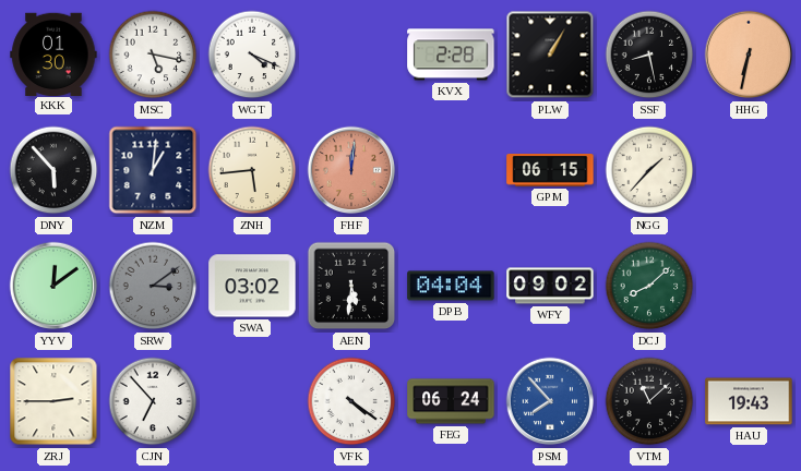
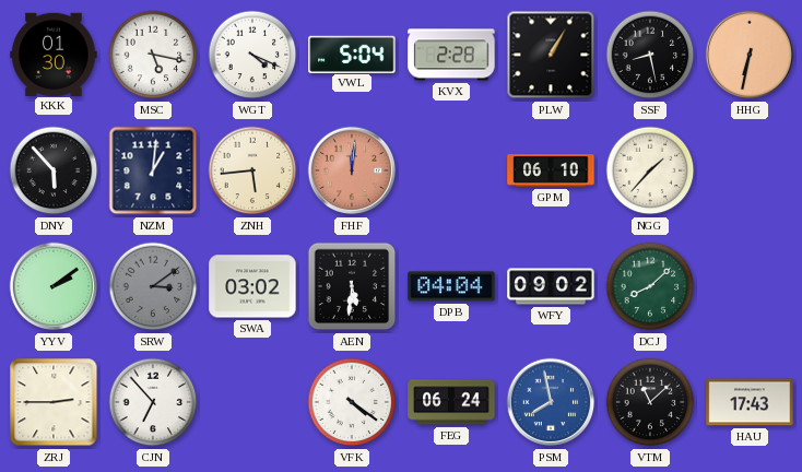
VWL: none -> 5:04 (352, 54)
GPM: 06:15 -> 06:10 (551, 172)
YYV: 12:09 -> 2:09 (54, 286)
PSM: 7:53 -> 7:58 (551, 402)
HAU: 19:43 -> 17:43 (750, 402)
